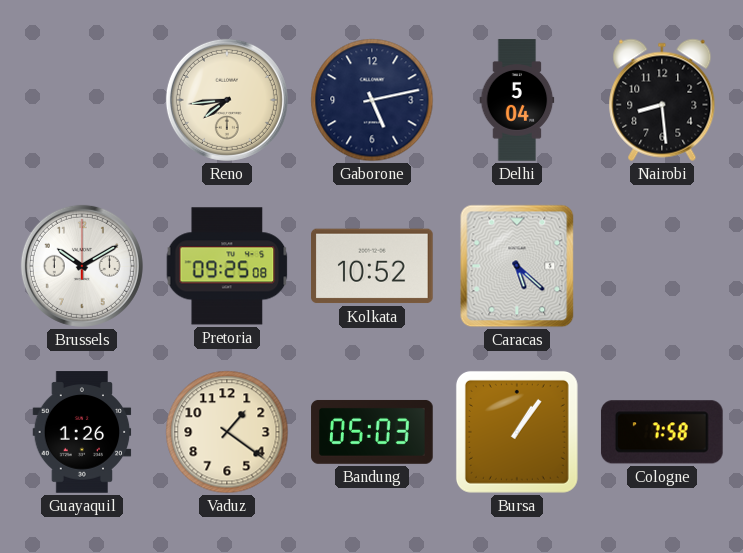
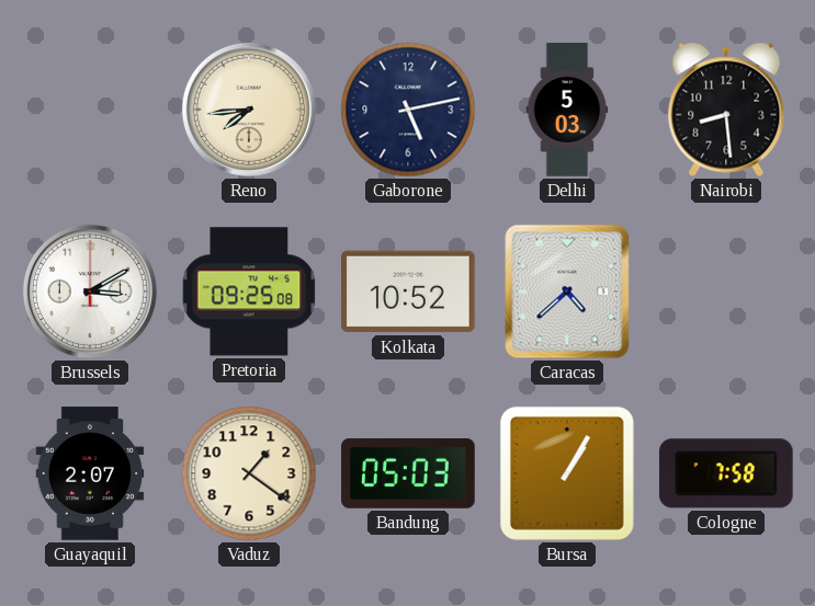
Delhi: 5:04 -> 5:03 (567, 110)
Brussels: 10:10 -> 3:10 (90, 291)
Caracas: 5:22 -> 4:38 (567, 291)
Guayaquil: 1:26 -> 2:07 (90, 473)
Bursa: 1:06 -> 1:05 (567, 473)
